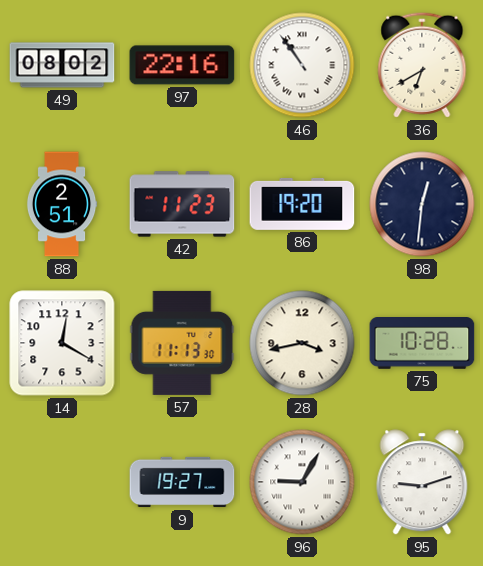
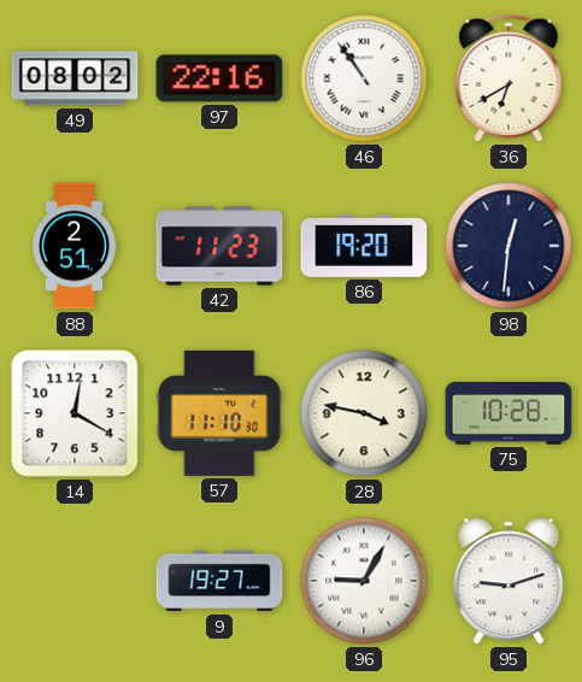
57: 11:13 -> 11:10 (219, 413)
28: 3:43 -> 3:47 (364, 413)
